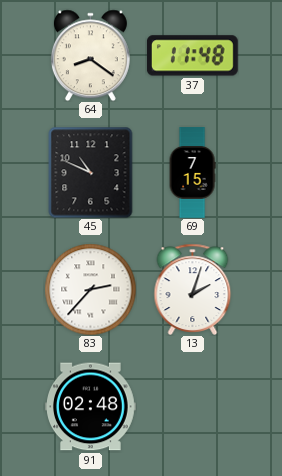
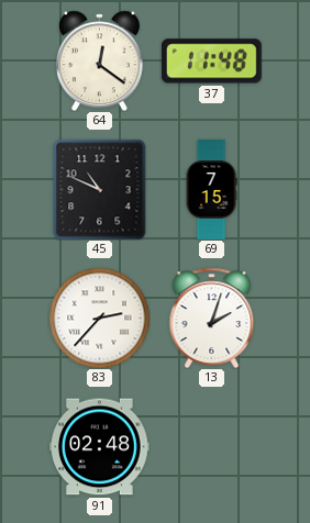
64: 8:21 -> 12:21 (99, 60)
